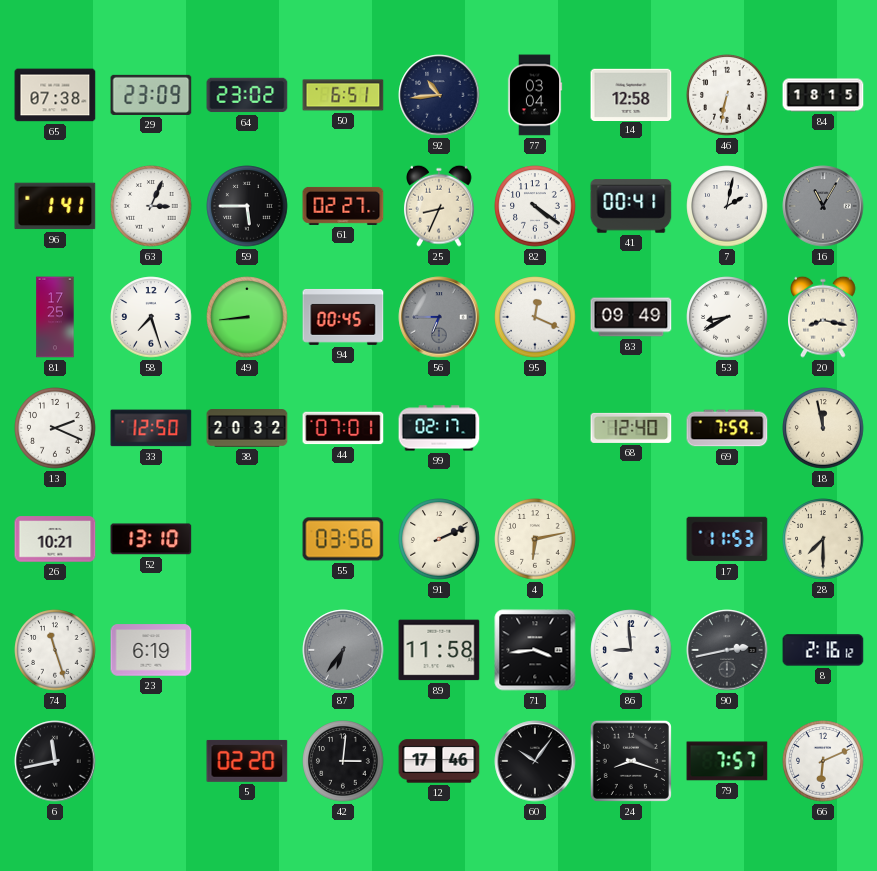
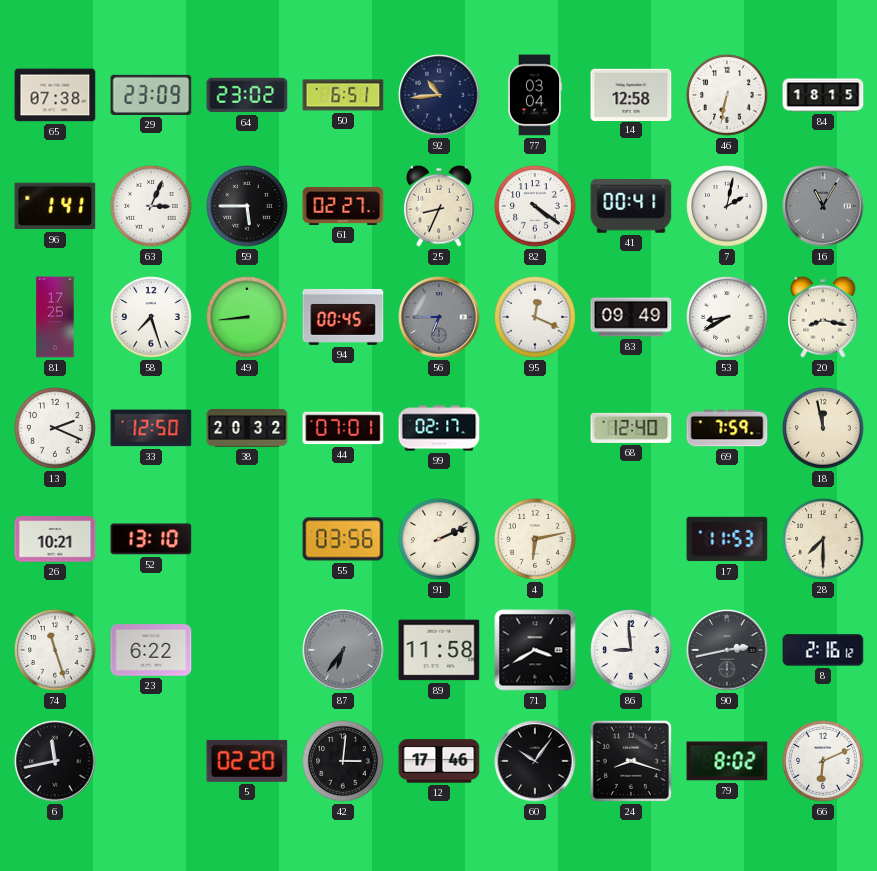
23: 6:19 -> 6:22 (151, 650)
71: 3:44 -> 3:40 (535, 650)
79: 7:57 -> 8:02 (727, 761)
